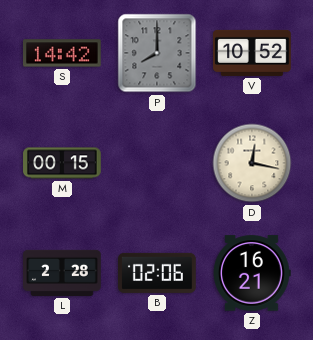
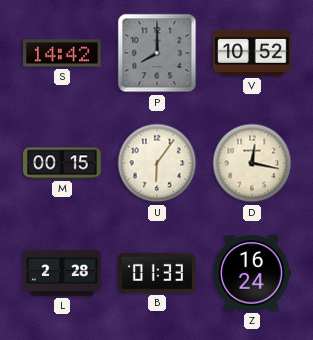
U: none -> 6:06 (157, 163)
B: 02:06 -> 01:33 (158, 273)
Z: 16:21 -> 16:24 (252, 273)
